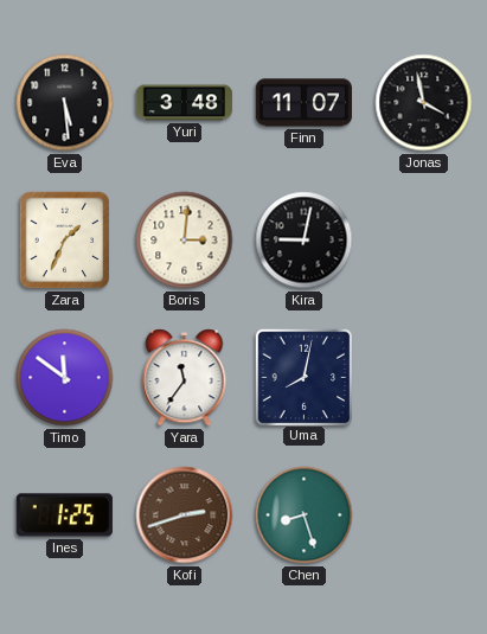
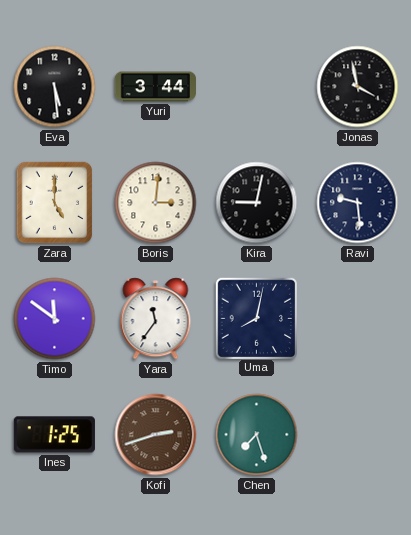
Yuri: 3:48 -> 3:44 (155, 87)
Finn: 11:07 -> none (303, 103)
Zara: 1:34 -> 5:00 (55, 203)
Ravi: none -> 9:29 (358, 203)
Chen: 8:27 -> 7:27 (257, 435)
